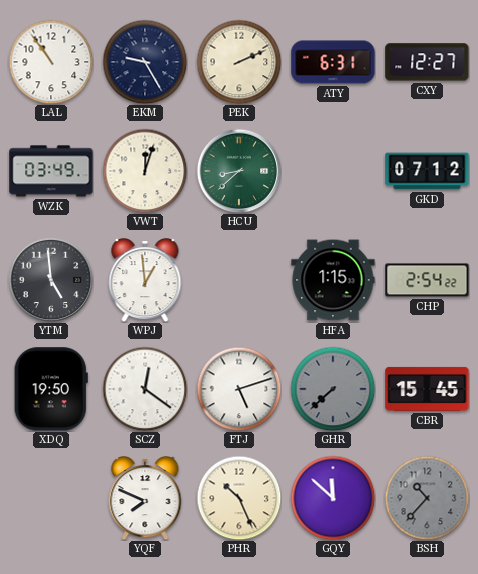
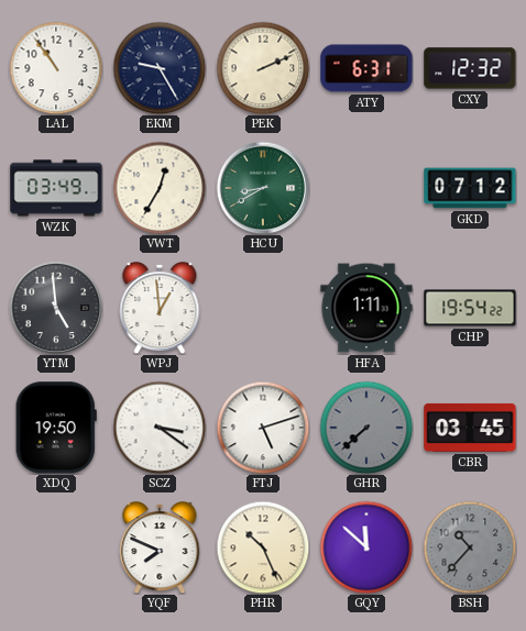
CXY: 12:27 -> 12:32 (470, 68)
VWT: 12:03 -> 12:35 (160, 188)
HCU: 8:38 -> 8:40 (263, 188)
HFA: 1:15 -> 1:11 (366, 308)
CHP: 2:54 -> 19:54 (470, 308)
SCZ: 12:21 -> 3:21 (160, 428)
CBR: 15:45 -> 03:45 (470, 428)
